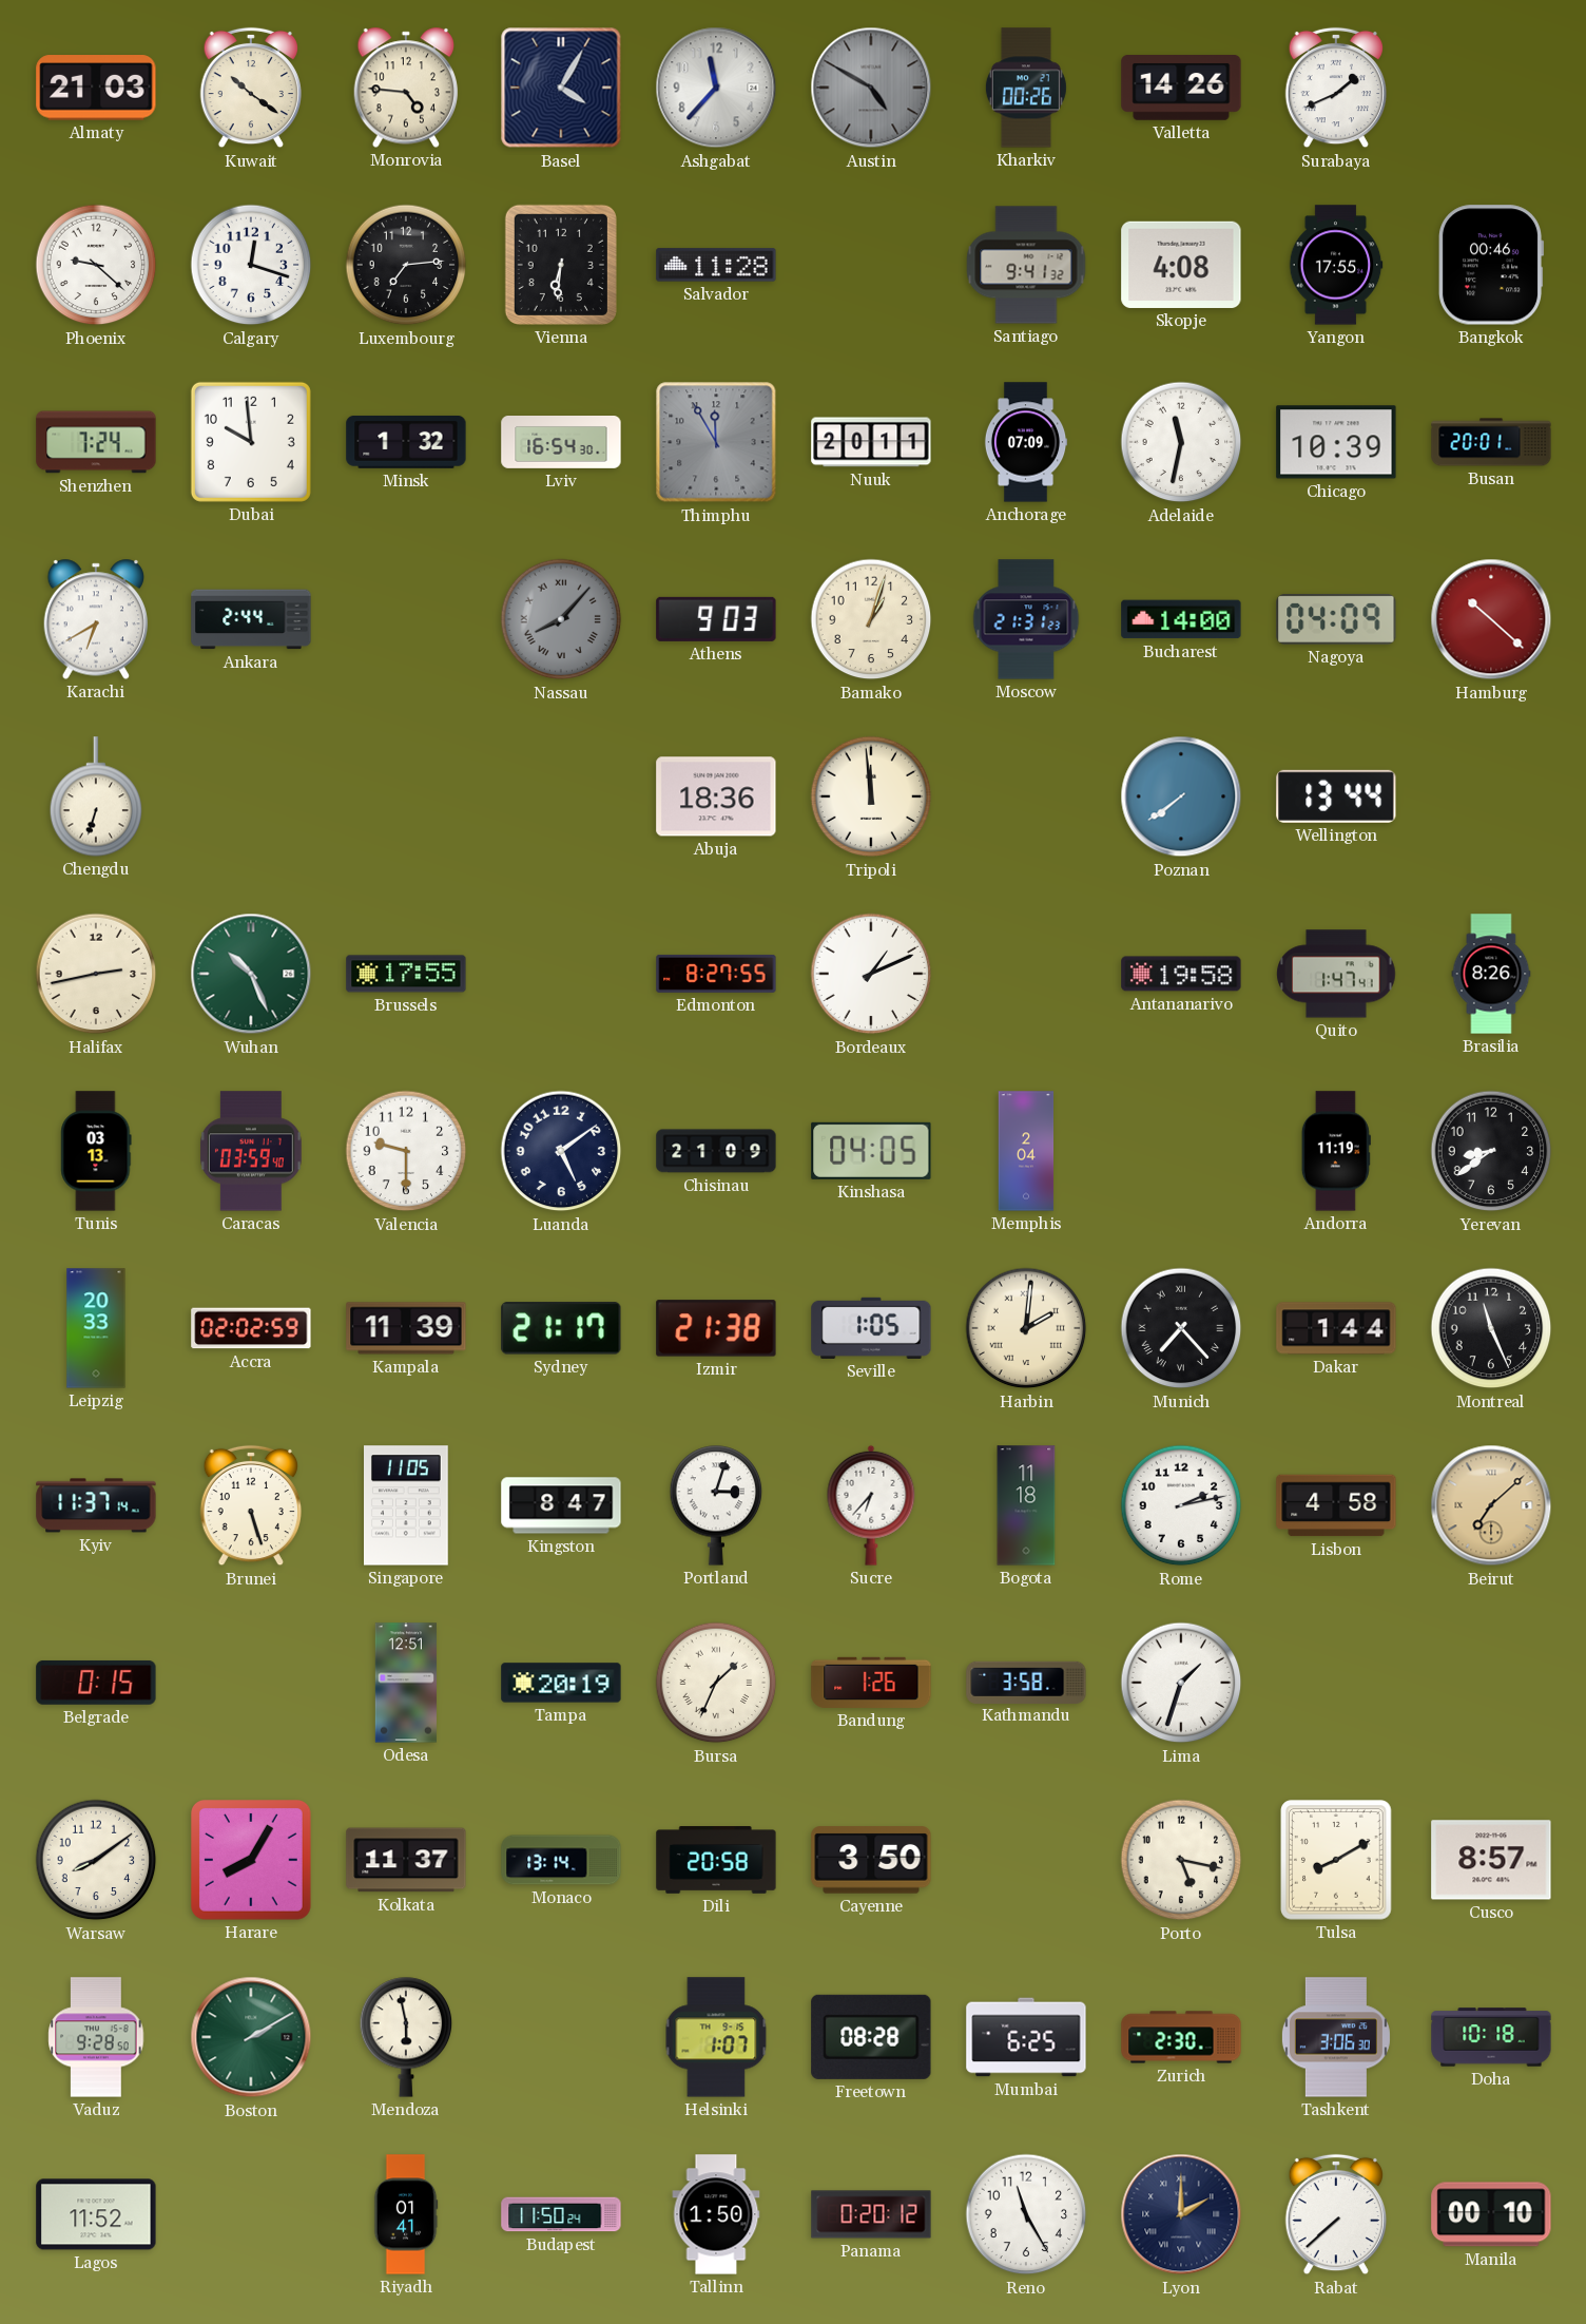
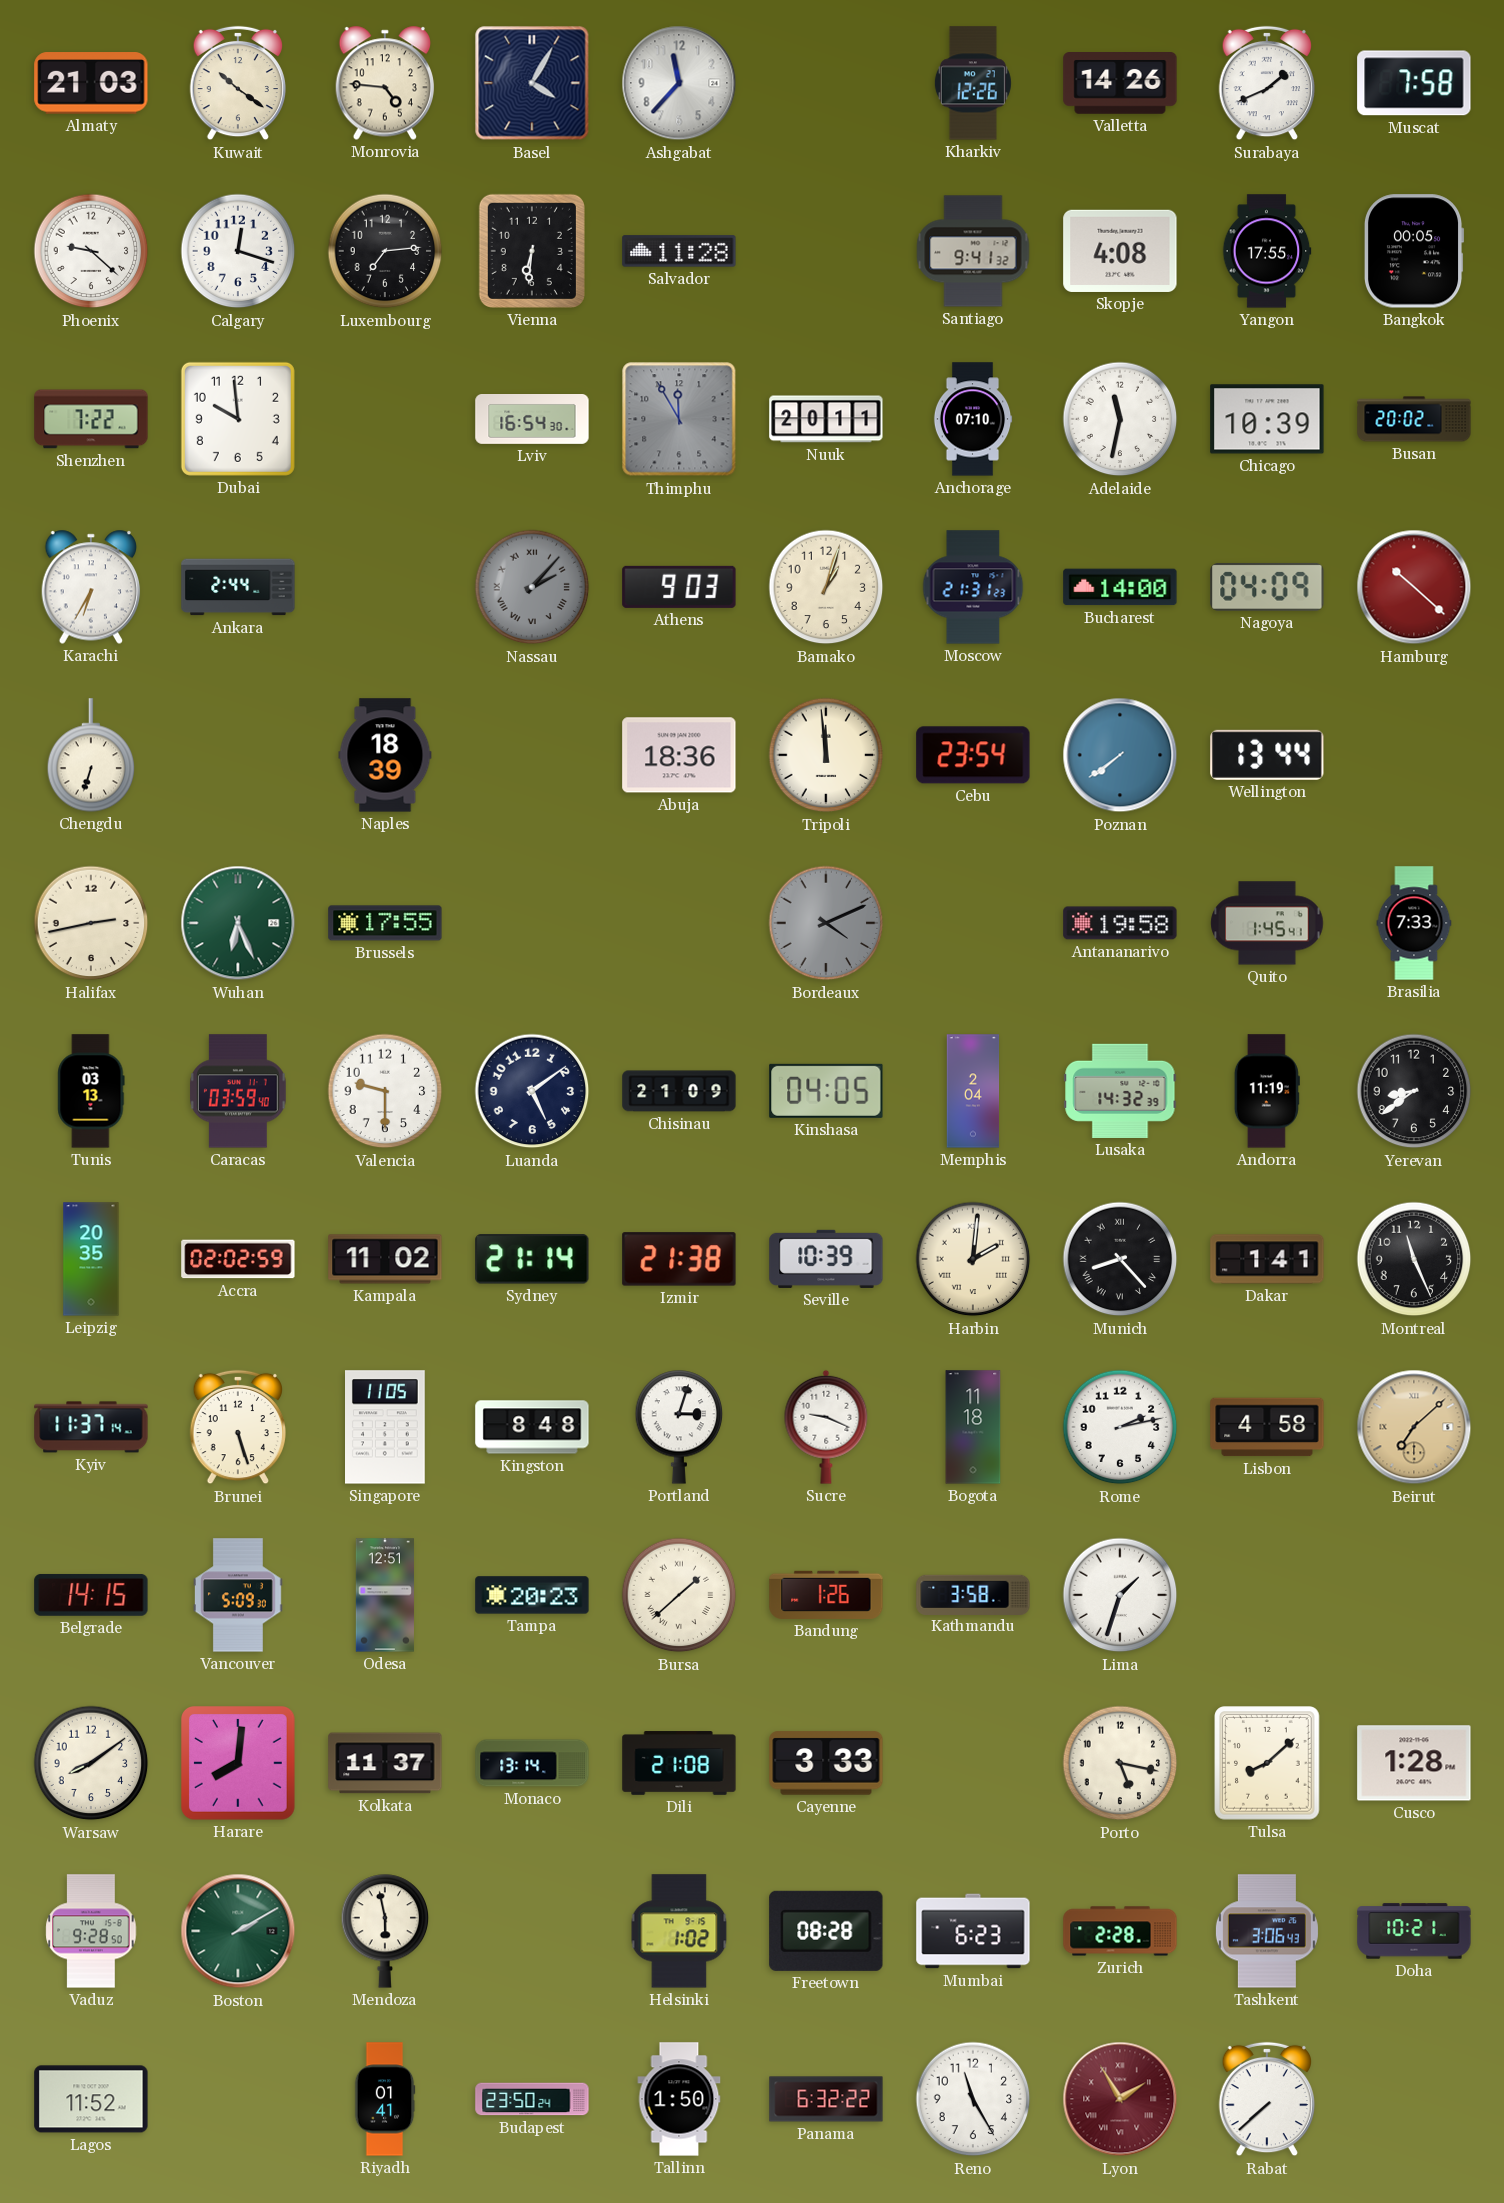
Austin: 4:50 -> none (871, 88)
Kharkiv: 00:26 -> 12:26 (973, 83)
Muscat: none -> 7:58 (1414, 83)
Bangkok: 00:46 -> 00:05 (1414, 251)
Shenzhen: 7:24 -> 7:22 (91, 419)
Minsk: 1:32 -> none (406, 442)
Anchorage: 07:09 -> 07:10 (973, 419)
Busan: 20:01 -> 20:02 (1414, 419)
Karachi: 6:40 -> 6:35 (91, 587)
Nassau: 8:07 -> 2:07 (532, 587)
Naples: none -> 18:39 (385, 755)
Cebu: none -> 23:54 (973, 755)
Wuhan: 10:26 -> 6:26 (238, 923)
Edmonton: 8:27 -> none (716, 974)
Bordeaux: 1:11 -> 4:11 (826, 923)
Bordeaux dial: white -> grey (826, 923)
Quito: 1:47 -> 1:45 (1267, 923)
Brasilia: 8:26 -> 7:33 (1414, 923)
Lusaka: none -> 14:32 (1120, 1091)
Leipzig: 20:33 -> 20:35 (91, 1259)
Kampala: 11:39 -> 11:02 (385, 1259)
Sydney: 21:17 -> 21:14 (532, 1259)
Seville: 1:05 -> 10:39 (826, 1259)
Munich: 7:23 -> 8:23 (1120, 1259)
Dakar: 1:44 -> 1:41 (1267, 1259)
Kingston: 8:47 -> 8:48 (532, 1427)
Sucre: 6:37 -> 9:19 (826, 1427)
Belgrade: 0:15 -> 14:15 (91, 1595)
Vancouver: none -> 5:09 (238, 1595)
Tampa: 20:19 -> 20:23 (532, 1595)
Bursa: 1:34 -> 1:38 (679, 1595)
Harare: 8:05 -> 8:01 (239, 1764)
Dili: 20:58 -> 21:08 (679, 1763)
Cayenne: 3:50 -> 3:33 (826, 1763)
Tulsa: 8:10 -> 8:08 (1267, 1763)
Cusco: 8:57 -> 1:28 (1414, 1763)
Helsinki: 1:07 -> 1:02 (679, 1931)
Mumbai: 6:25 -> 6:23 (973, 1931)
Zurich: 2:30 -> 2:28 (1120, 1931)
Tashkent: 3:06:30 -> 3:06:43 (1267, 1931)
Doha: 10:18 -> 10:21 (1414, 1931)
Budapest: 11:50 -> 23:50 (532, 2099)
Panama: 0:20 -> 6:32 (826, 2099)
Lyon: 2:00 -> 1:55 (1120, 2099)
Lyon dial: navy -> burgundy (1120, 2099)
Manila: 00:10 -> none (1491, 2214)
